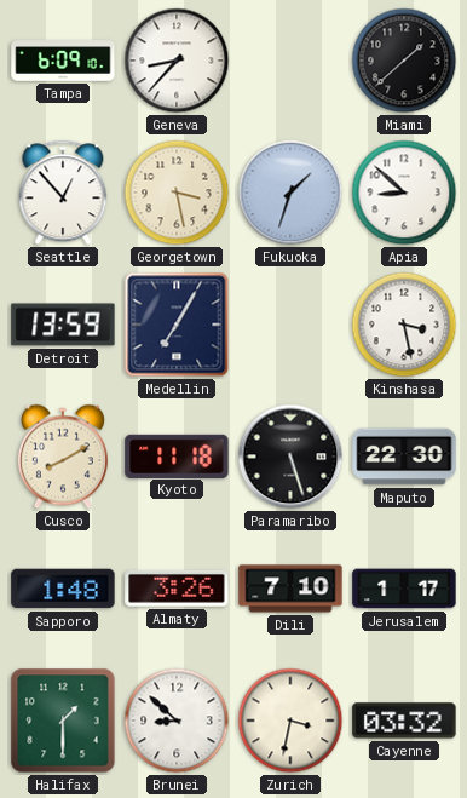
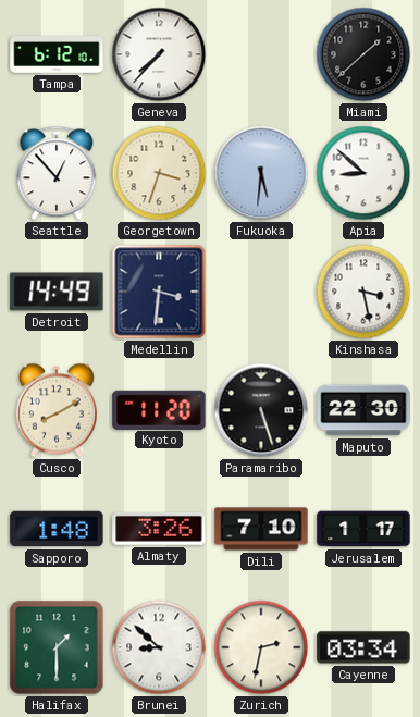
Tampa: 6:09 -> 6:12 (57, 54)
Geneva: 8:37 -> 7:37 (159, 54)
Georgetown: 3:28 -> 3:33 (159, 173)
Fukuoka: 1:33 -> 5:31 (261, 173)
Detroit: 13:59 -> 14:49 (57, 292)
Medellin: 7:05 -> 3:31 (159, 292)
Kyoto: 11:18 -> 11:20 (159, 409)
Zurich: 3:32 -> 2:32 (261, 647)
Cayenne: 03:32 -> 03:34 (363, 647)
